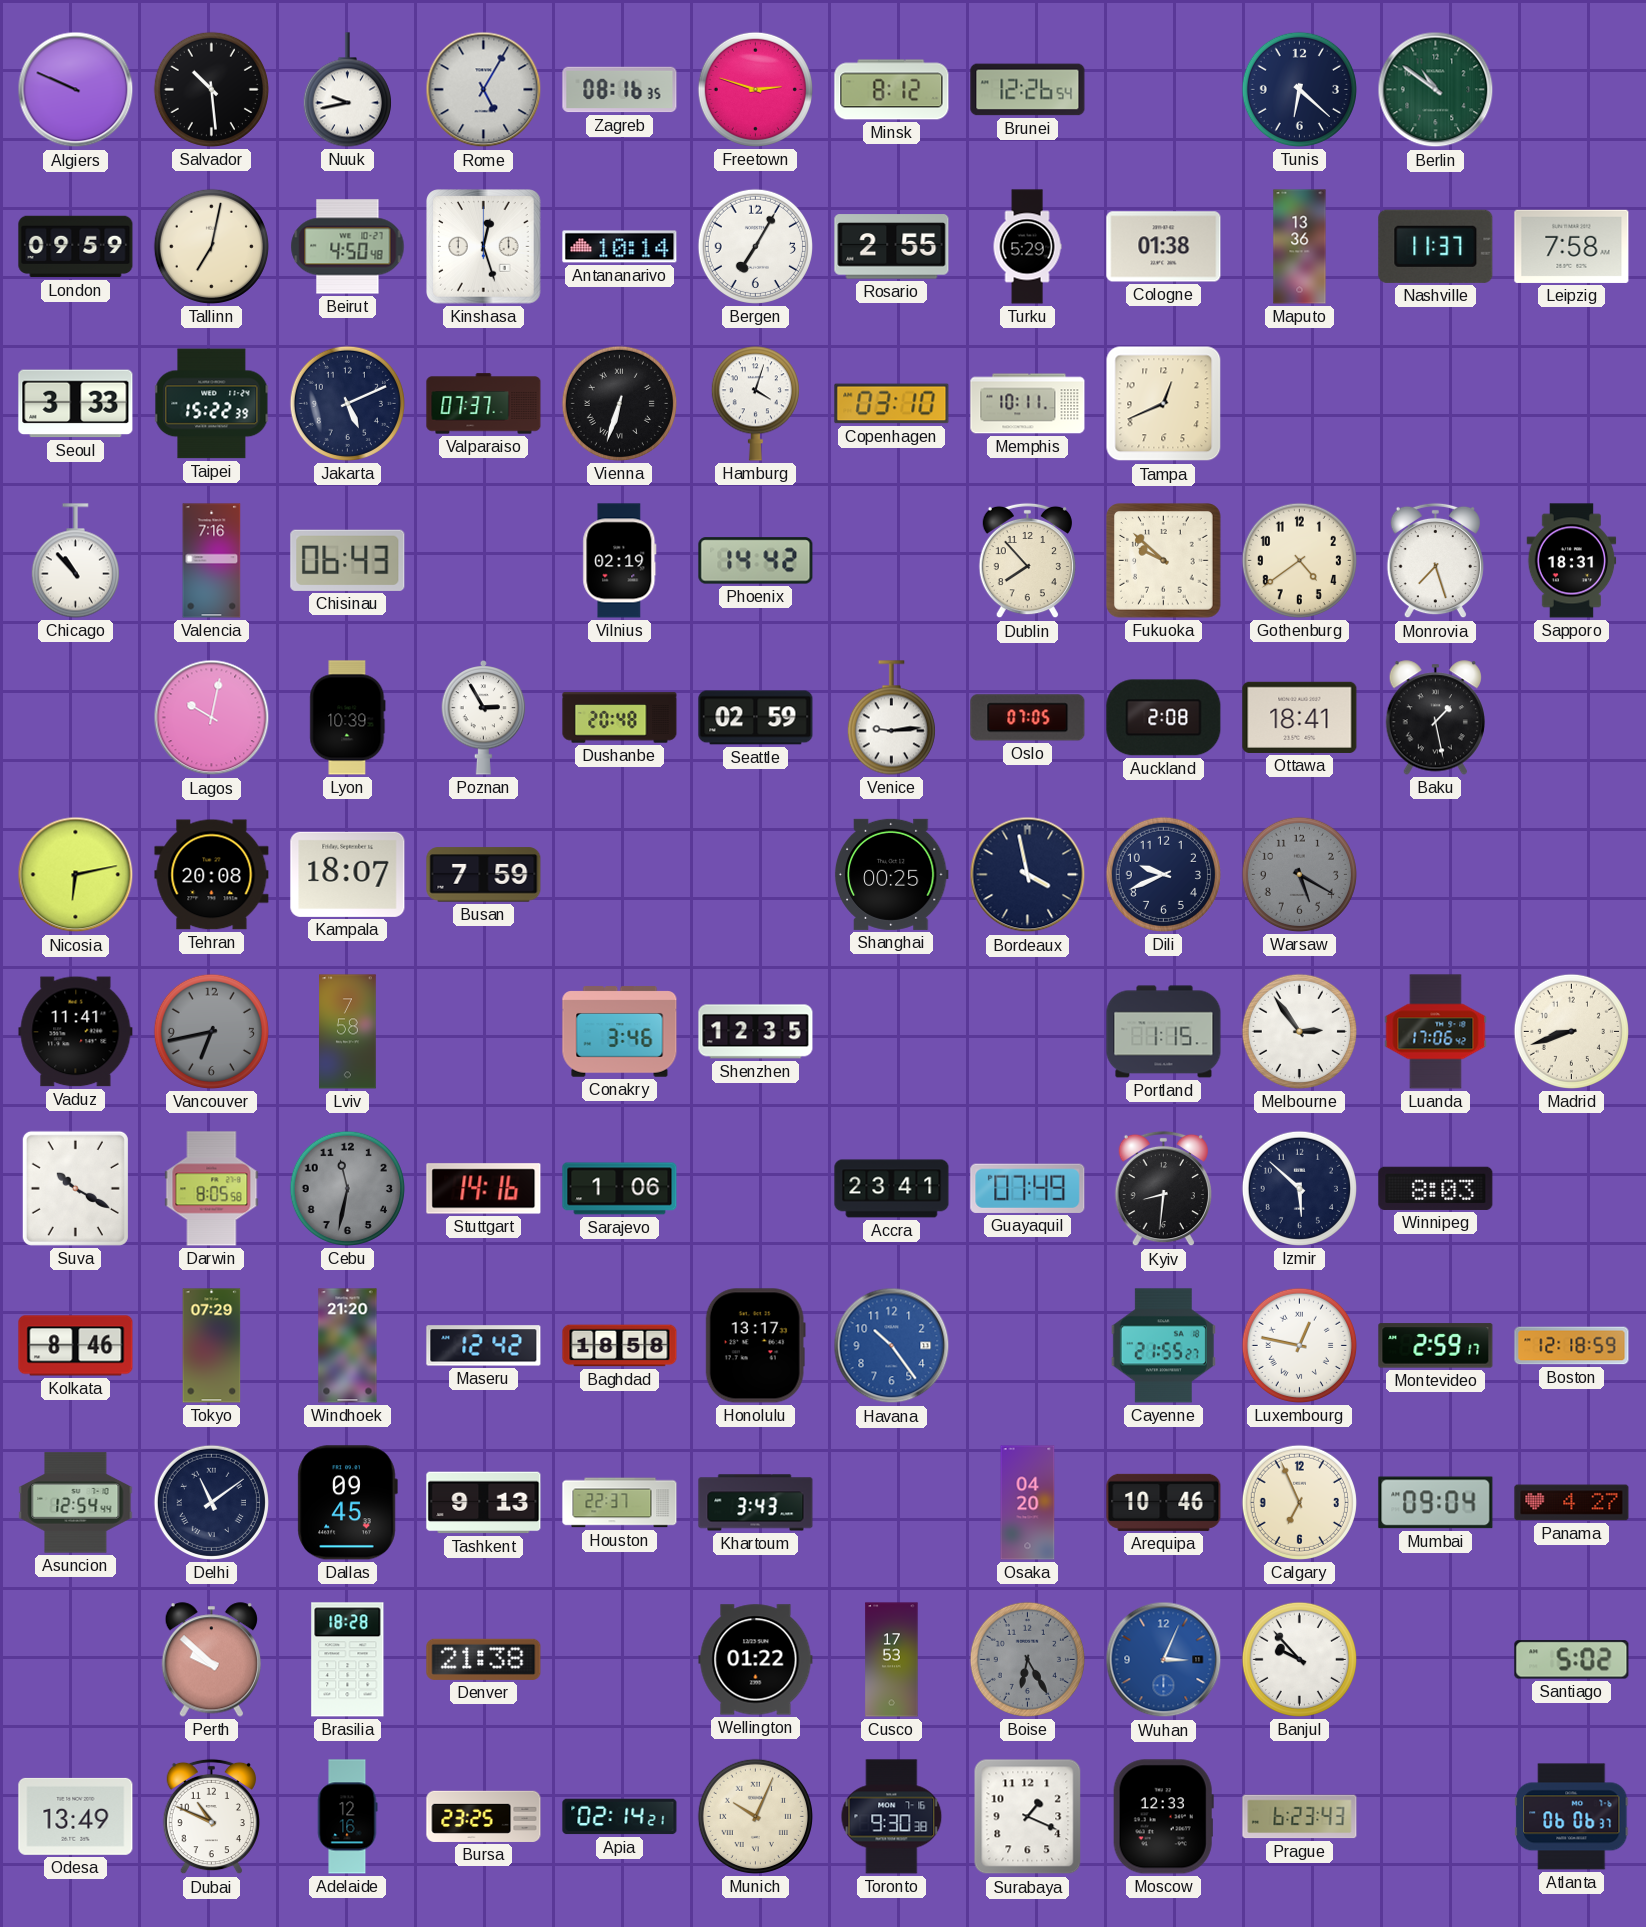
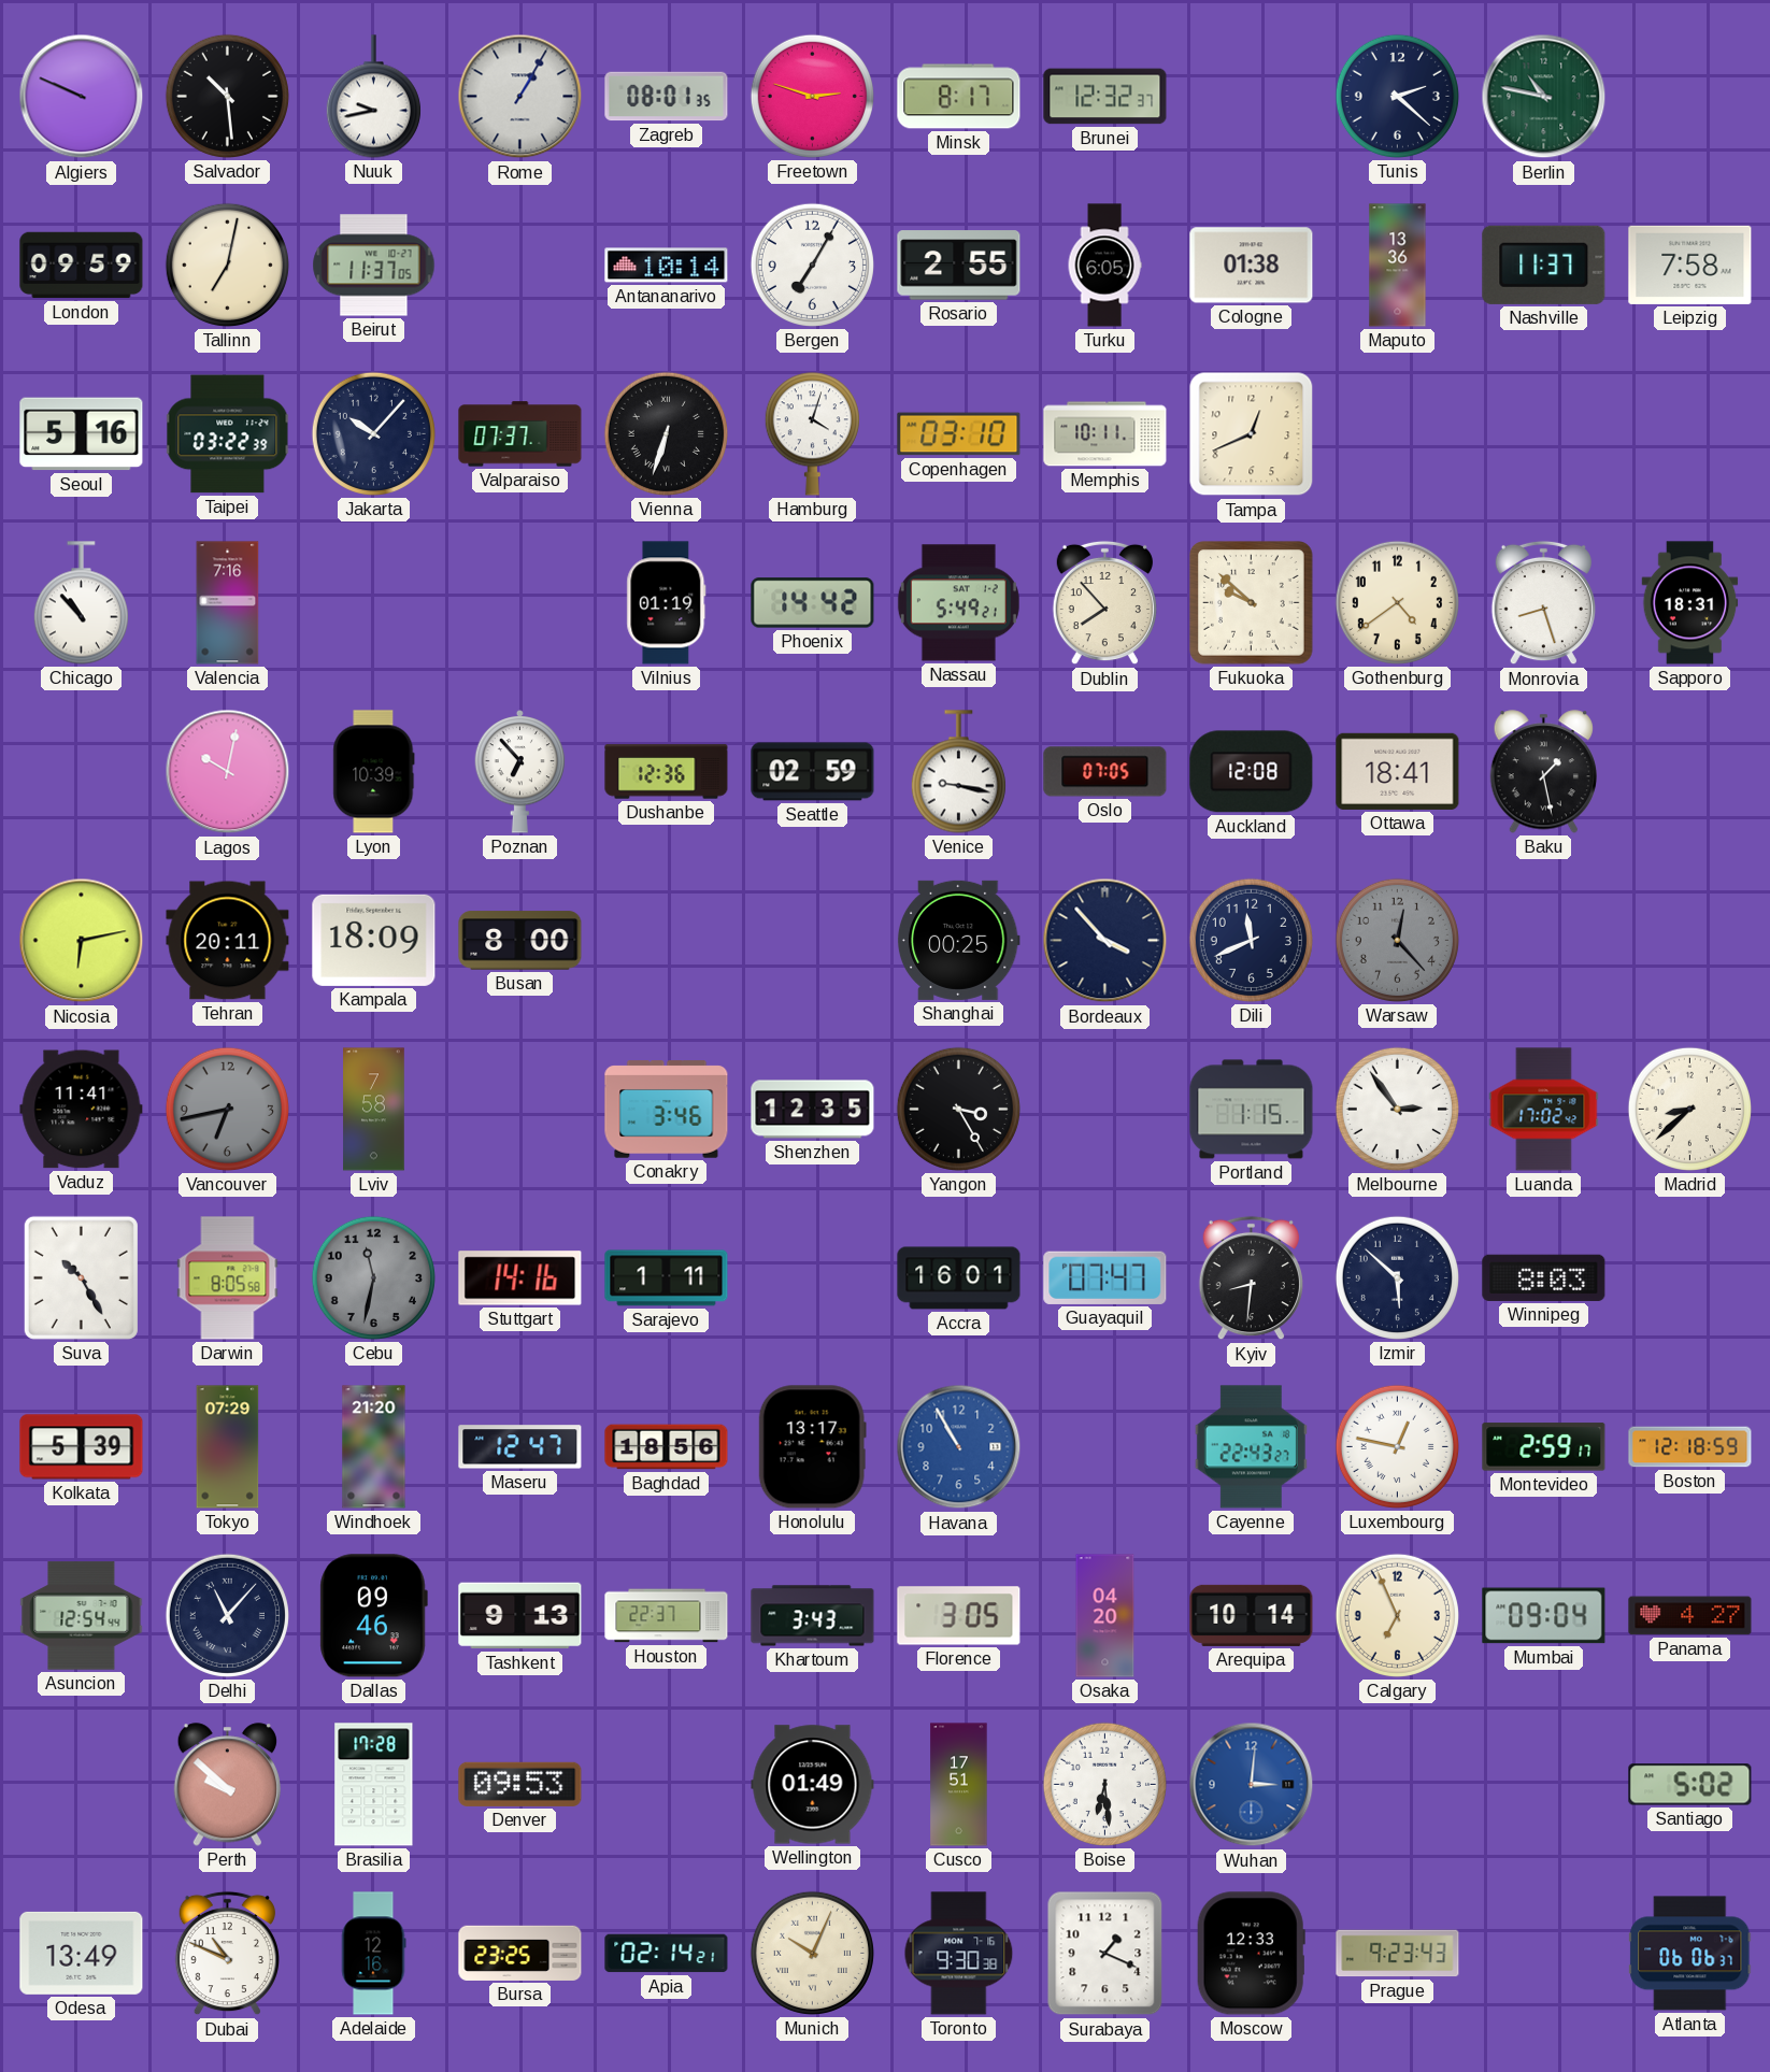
Rome: 5:05 -> 1:05 (520, 97)
Zagreb: 08:16 -> 08:01 (667, 97)
Minsk: 8:12 -> 8:17 (959, 97)
Brunei: 12:26 -> 12:32 (1105, 97)
Tunis: 6:22 -> 2:22 (1397, 96)
Berlin: 10:51 -> 10:47 (1544, 97)
Beirut: 4:50 -> 11:37 (374, 266)
Kinshasa: 12:27 -> none (484, 247)
Turku: 5:29 -> 6:05 (1104, 266)
Seoul: 3:33 -> 5:16 (82, 434)
Taipei: 15:22 -> 03:22 (228, 434)
Jakarta: 5:11 -> 10:07 (373, 433)
Chisinau: 06:43 -> none (348, 560)
Vilnius: 02:19 -> 01:19 (667, 603)
Nassau: none -> 5:49 (958, 603)
Monrovia: 7:27 -> 8:27 (1543, 603)
Poznan: 2:55 -> 6:53 (520, 772)
Dushanbe: 20:48 -> 12:36 (667, 772)
Venice: 9:14 -> 9:17 (958, 772)
Auckland: 2:08 -> 12:08 (1252, 772)
Tehran: 20:08 -> 20:11 (228, 941)
Kampala: 18:07 -> 18:09 (374, 940)
Busan: 7:59 -> 8:00 (520, 941)
Bordeaux: 3:58 -> 3:53 (1105, 941)
Dili: 9:41 -> 11:41 (1251, 940)
Warsaw: 5:20 -> 12:23 (1397, 940)
Yangon: none -> 3:25 (958, 1109)
Luanda: 17:06 -> 17:02 (1544, 1110)
Madrid: 8:42 -> 8:38 (1689, 1109)
Suva: 10:20 -> 10:25 (81, 1277)
Sarajevo: 1:06 -> 1:11 (667, 1278)
Accra: 23:41 -> 16:01 (959, 1278)
Guayaquil: 07:49 -> 07:47 (1105, 1277)
Kolkata: 8:46 -> 5:39 (82, 1447)
Maseru: 12:42 -> 12:47 (520, 1447)
Baghdad: 18:58 -> 18:56 (667, 1447)
Havana: 10:24 -> 10:55 (959, 1447)
Cayenne: 21:55 -> 22:43 (1251, 1447)
Delhi: 11:09 -> 11:07 (227, 1615)
Dallas: 09:45 -> 09:46 (373, 1616)
Florence: none -> 3:05 (959, 1616)
Arequipa: 10:46 -> 10:14 (1252, 1615)
Brasilia: 18:28 -> 17:28 (374, 1785)
Denver: 21:38 -> 09:53 (520, 1784)
Wellington: 01:22 -> 01:49 (813, 1785)
Cusco: 17:53 -> 17:51 (959, 1785)
Boise: 6:25 -> 6:29 (1104, 1784)
Boise dial: grey -> white (1104, 1784)
Wuhan: 3:04 -> 3:01 (1252, 1785)
Banjul: 9:53 -> none (1299, 1659)
Prague: 6:23 -> 9:23 (1398, 1954)
